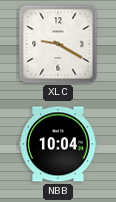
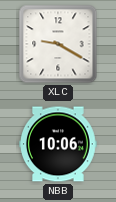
NBB: 10:04 -> 10:06 (59, 144)
